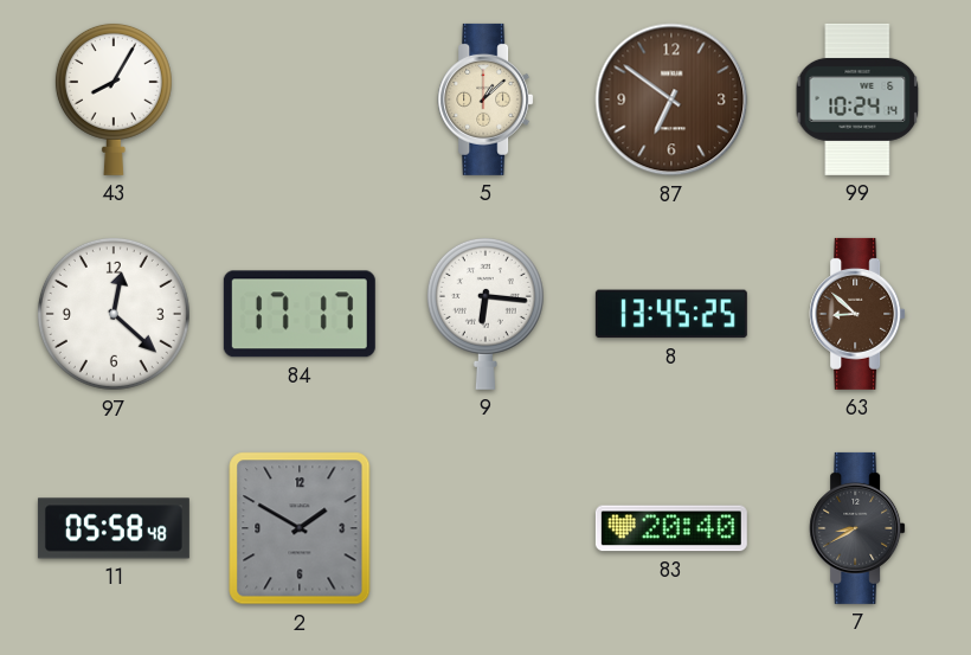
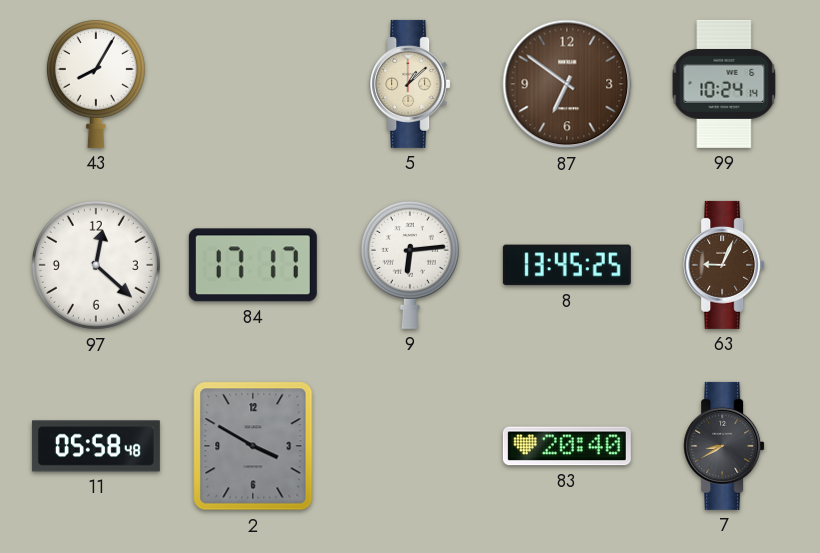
9: 6:16 -> 6:14 (410, 264)
63: 8:52 -> 9:04 (724, 265)
2: 1:50 -> 3:50 (253, 446)
